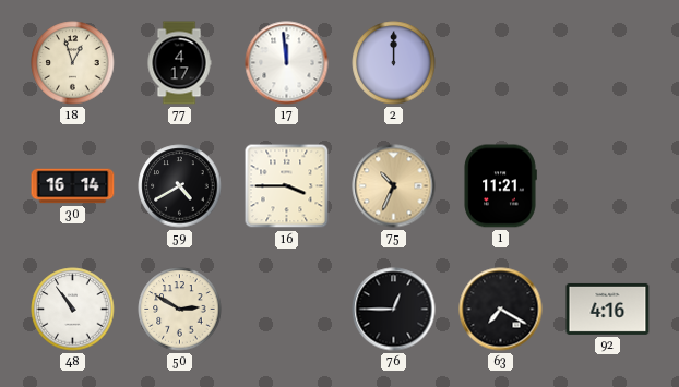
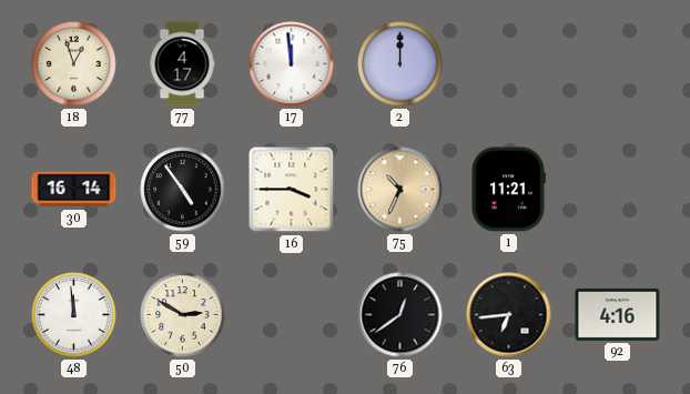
59: 4:40 -> 4:54 (183, 190)
48: 10:54 -> 11:59 (74, 315)
76: 12:45 -> 12:39 (400, 315)
63: 7:20 -> 6:44 (509, 315)
